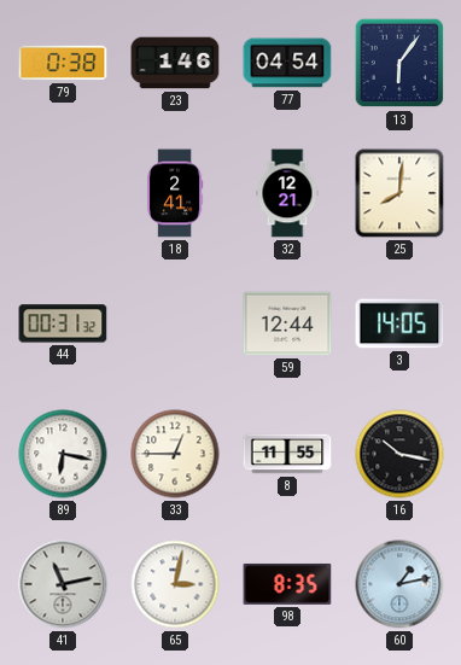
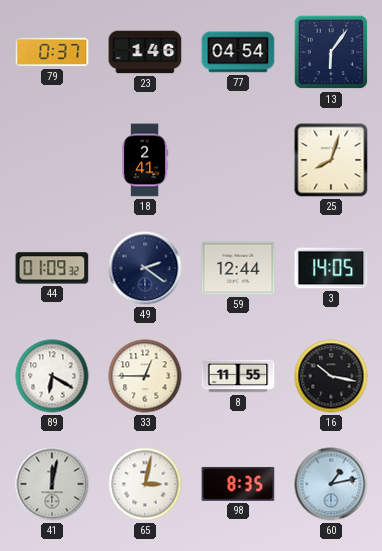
79: 0:38 -> 0:37 (52, 52)
32: 12:21 -> none (287, 193)
25: 8:01 -> 8:03 (331, 160)
44: 00:31 -> 01:09 (52, 268)
49: none -> 2:21 (145, 268)
89: 6:17 -> 6:20 (52, 376)
41: 11:13 -> 12:02 (52, 484)
